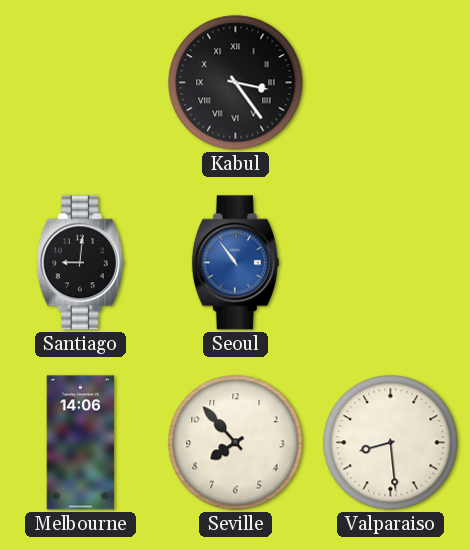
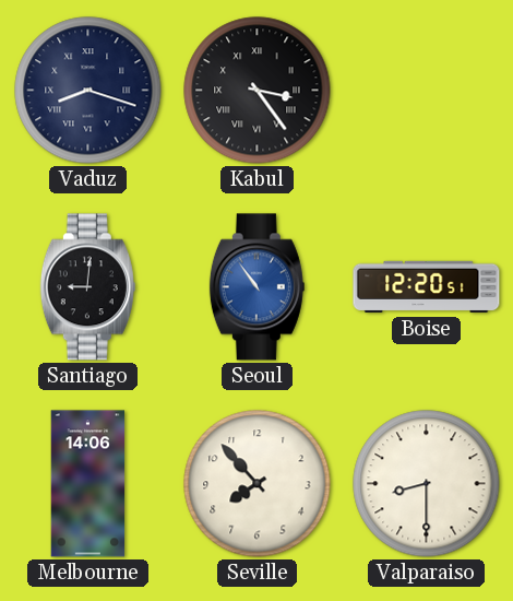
Vaduz: none -> 8:18 (88, 91)
Boise: none -> 12:20 (427, 287)
Valparaiso: 8:29 -> 8:30 (427, 484)
